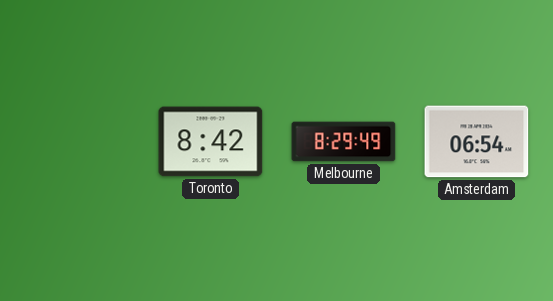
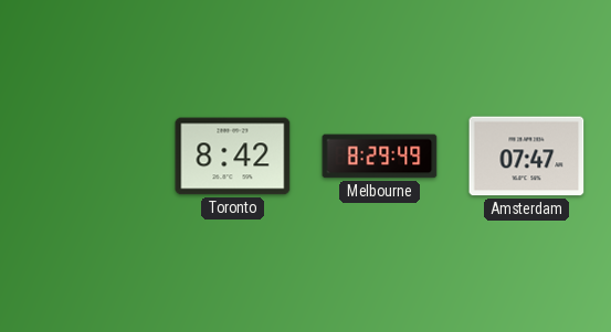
Amsterdam: 06:54 -> 07:47 (527, 157)
